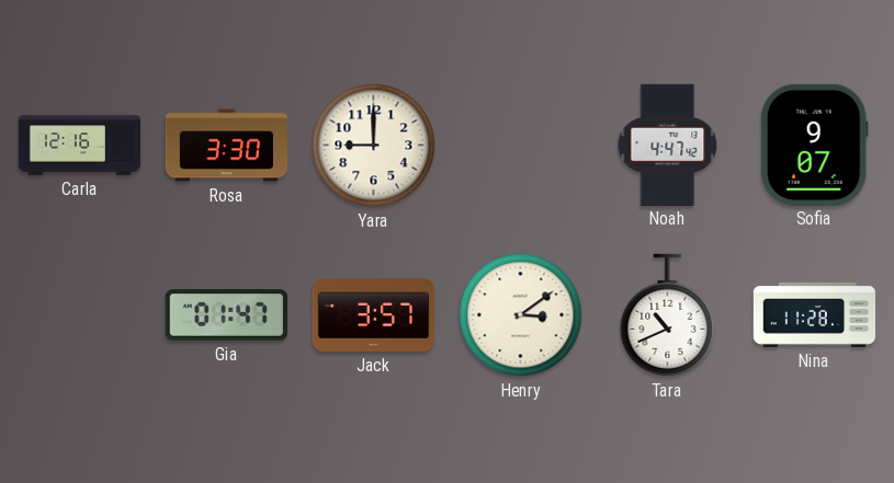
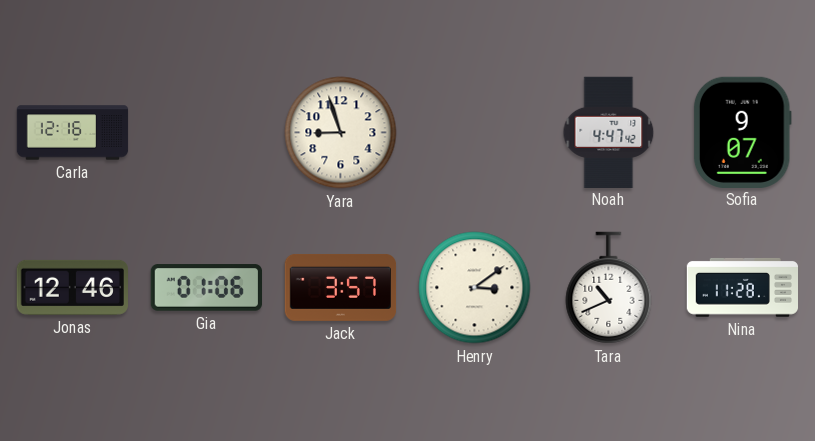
Rosa: 3:30 -> none (226, 146)
Yara: 9:00 -> 8:57 (341, 133)
Jonas: none -> 12:46 (72, 287)
Gia: 01:47 -> 01:06 (206, 288)
